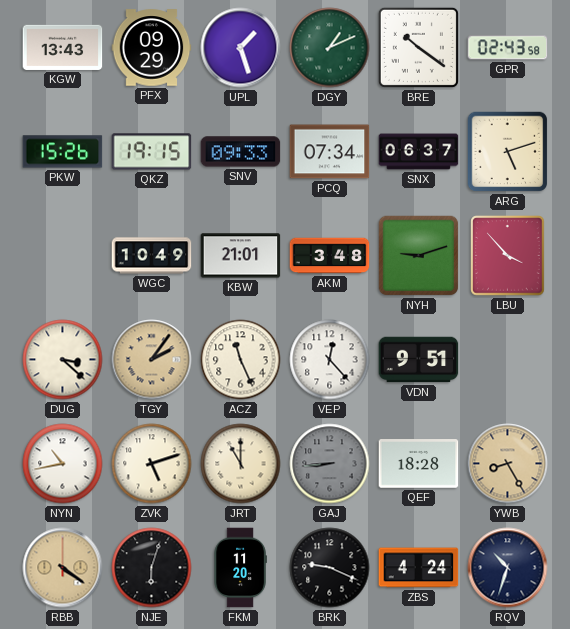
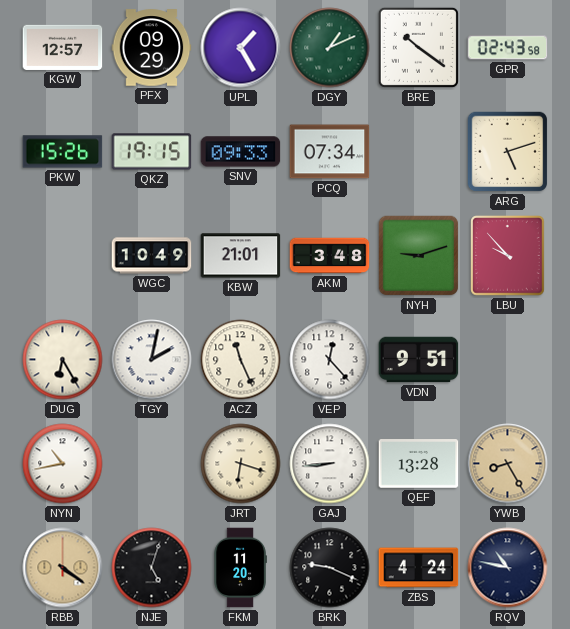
KGW: 13:43 -> 12:57 (63, 47)
UPL: 1:27 -> 1:25 (241, 48)
SNX: 06:37 -> none (419, 152)
LBU: 3:53 -> 9:53 (508, 256)
DUG: 3:22 -> 6:25 (63, 360)
TGY: 2:06 -> 2:02 (152, 360)
TGY dial: champagne -> white (152, 360)
ZVK: 5:12 -> none (152, 464)
JRT: 11:00 -> 6:18 (241, 464)
GAJ dial: grey -> white (330, 464)
QEF: 18:28 -> 13:28 (419, 464)
NJE: 6:03 -> 5:03 (152, 568)
RQV: 10:33 -> 10:47 (508, 568)
